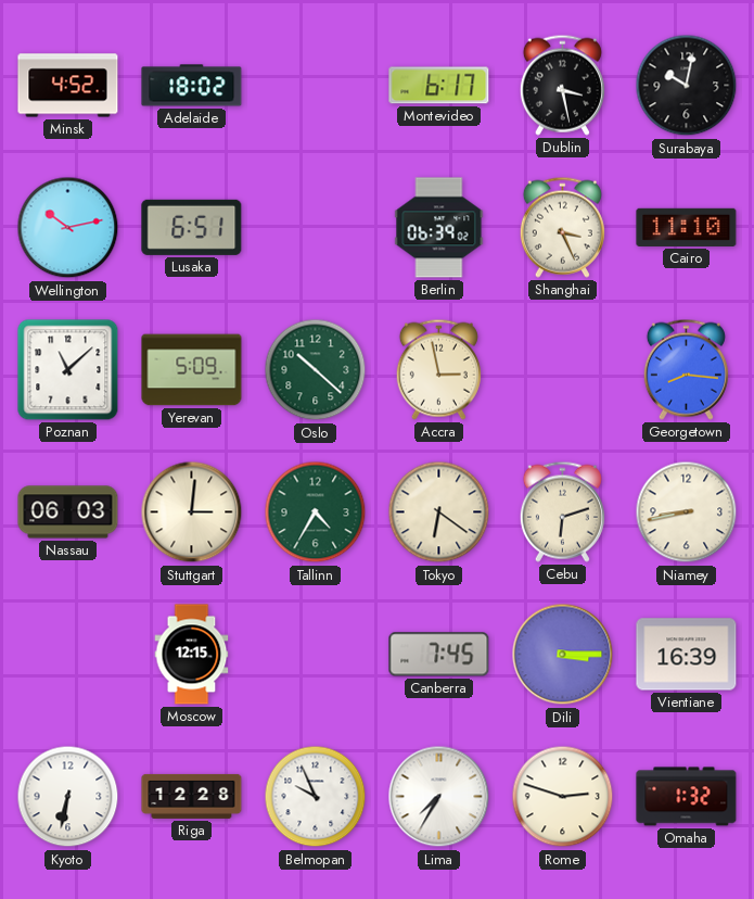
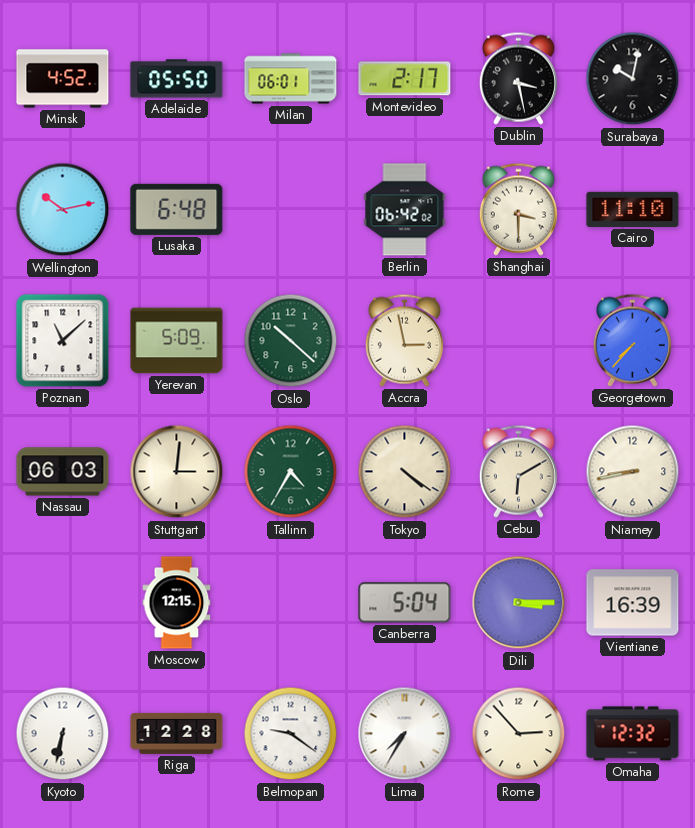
Adelaide: 18:02 -> 05:50 (177, 79)
Milan: none -> 06:01 (291, 79)
Montevideo: 6:17 -> 2:17 (405, 79)
Lusaka: 6:51 -> 6:48 (177, 209)
Berlin: 06:39 -> 06:42 (405, 210)
Shanghai: 3:26 -> 3:30 (518, 209)
Georgetown: 8:16 -> 7:37 (632, 340)
Tokyo: 6:21 -> 4:21 (405, 472)
Cebu: 6:12 -> 6:10 (518, 471)
Canberra: 7:45 -> 5:04 (405, 603)
Belmopan: 9:56 -> 9:21 (291, 734)
Rome: 2:48 -> 2:53 (519, 734)
Omaha: 1:32 -> 12:32 (633, 734)
